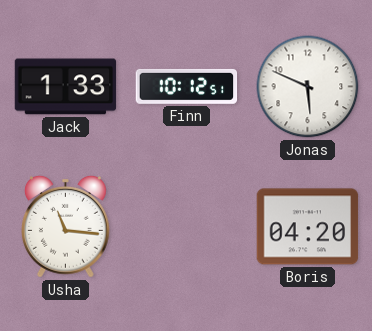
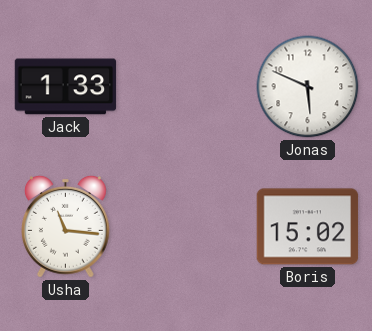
Finn: 10:12 -> none (187, 86)
Boris: 04:20 -> 15:02 (308, 227)
